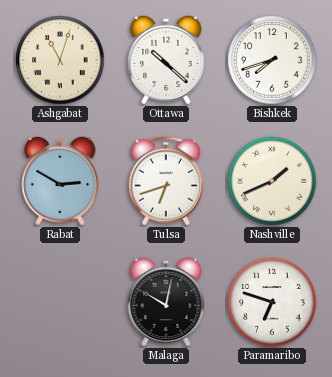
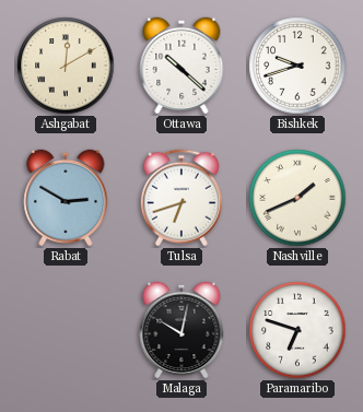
Ashgabat: 11:03 -> 12:10 (66, 66)
Bishkek: 7:42 -> 9:42 (297, 66)
